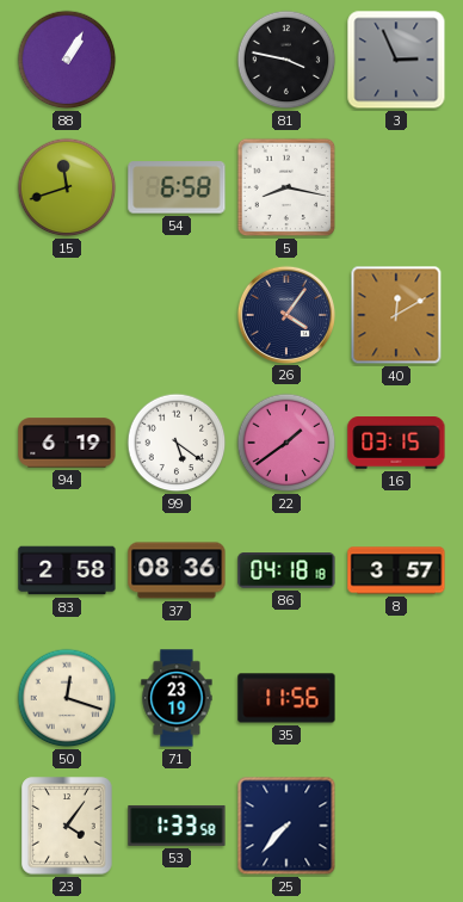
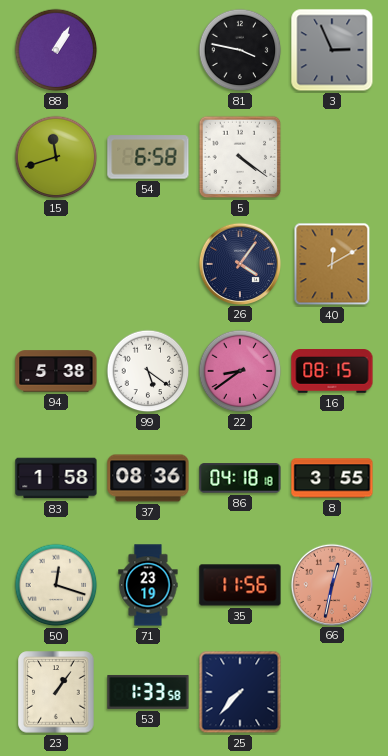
5: 8:17 -> 4:21 (240, 157)
94: 6:19 -> 5:38 (56, 371)
22: 1:39 -> 8:39 (240, 371)
16: 03:15 -> 08:15 (332, 371)
83: 2:58 -> 1:58 (56, 478)
8: 3:57 -> 3:55 (332, 478)
66: none -> 12:32 (331, 584)
23: 4:06 -> 1:06 (56, 692)
